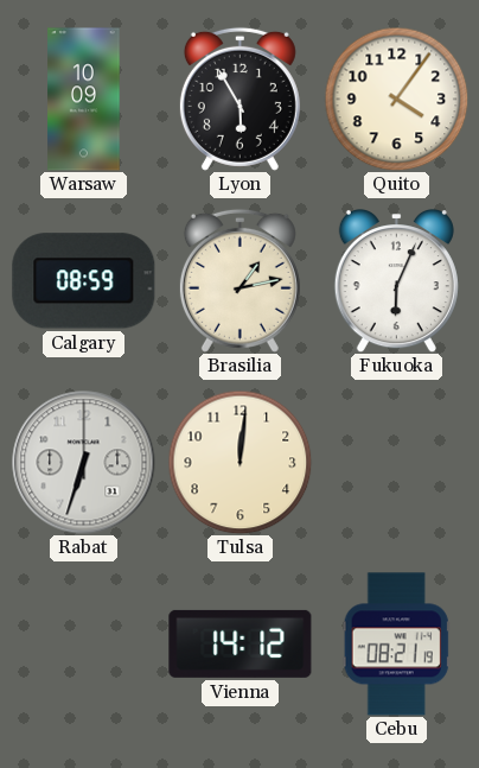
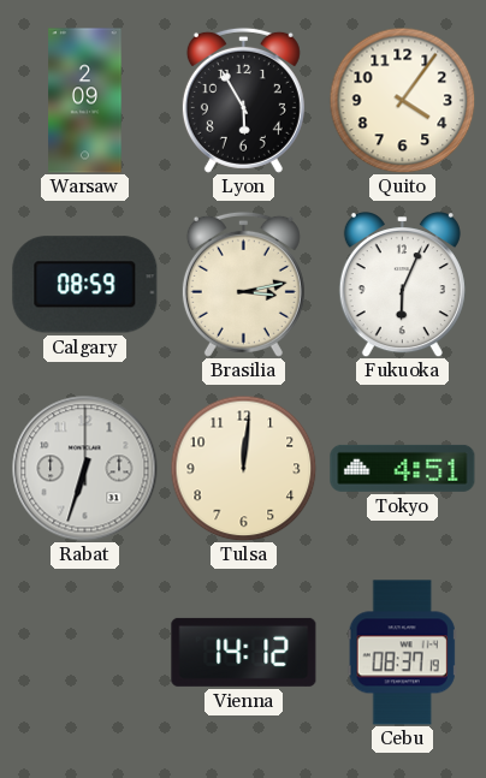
Warsaw: 10:09 -> 2:09 (85, 101)
Brasilia: 1:13 -> 3:13 (243, 284)
Tokyo: none -> 4:51 (403, 468)
Cebu: 08:21 -> 08:37 (402, 653)
